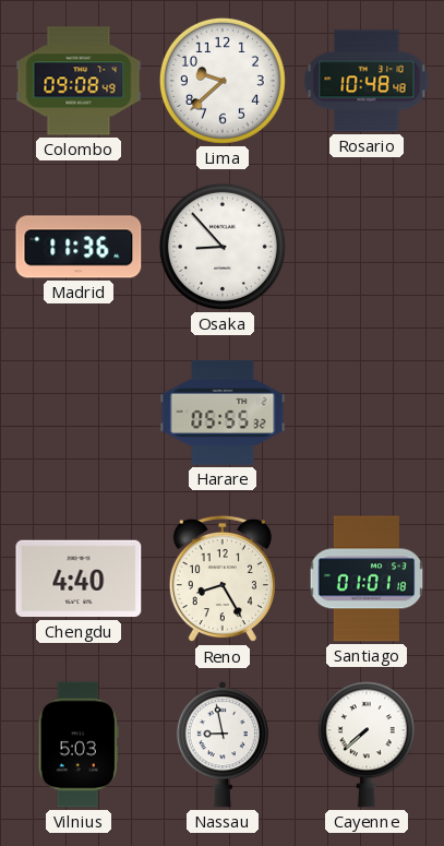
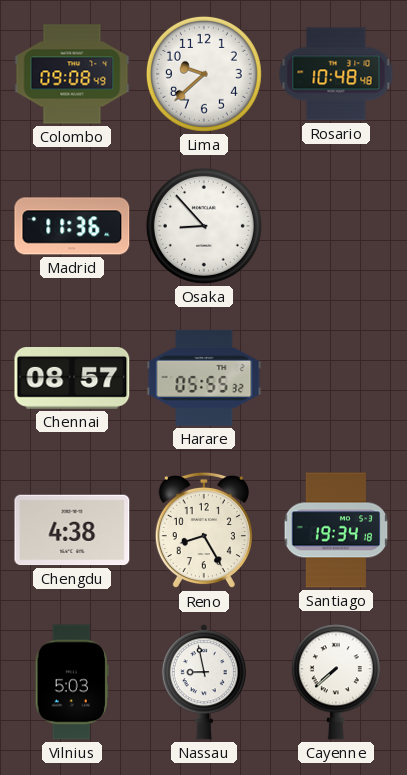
Chennai: none -> 08:57 (72, 379)
Chengdu: 4:40 -> 4:38 (72, 530)
Santiago: 01:01 -> 19:34 (336, 530)
